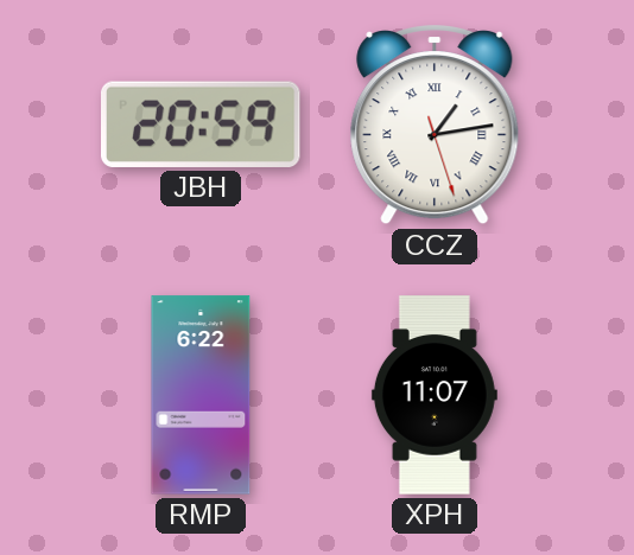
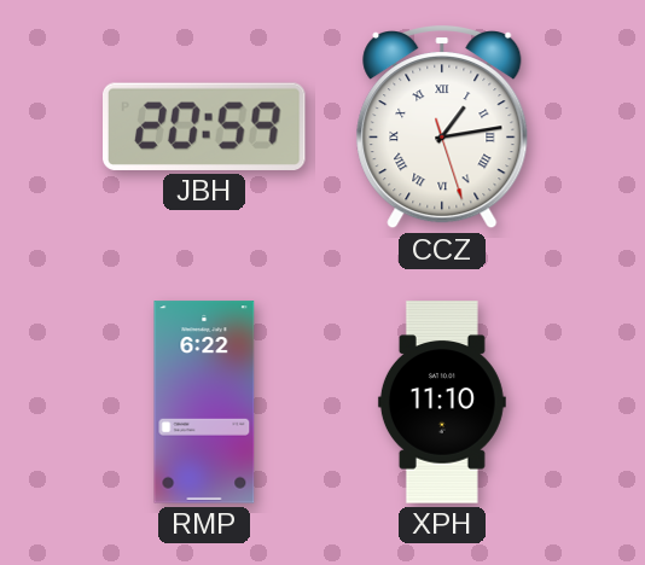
XPH: 11:07 -> 11:10 (442, 402)
